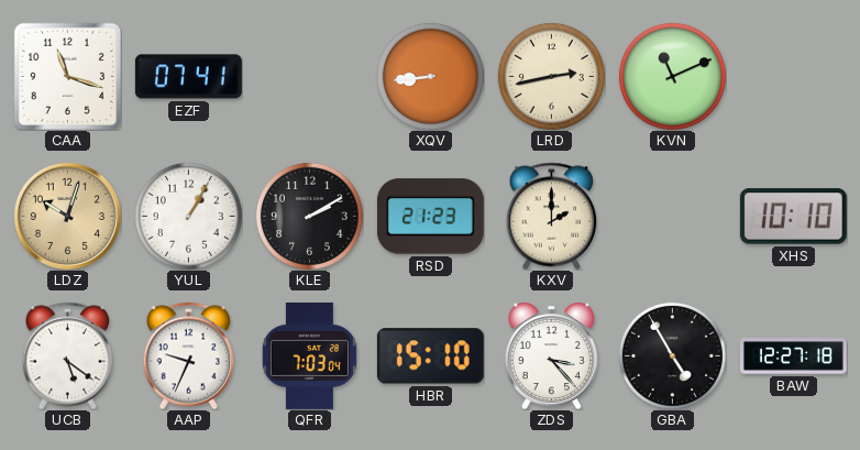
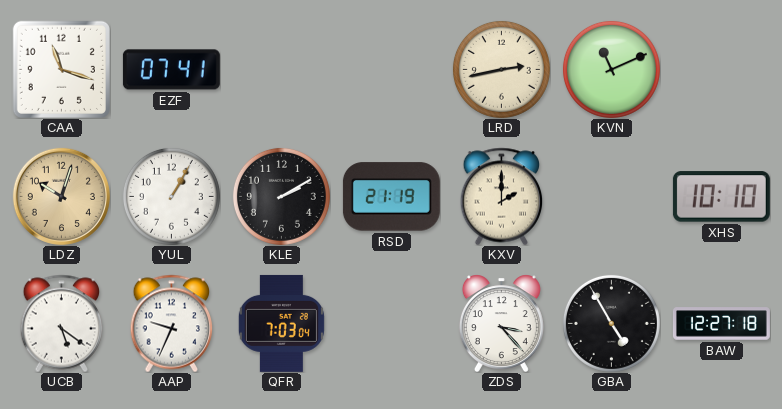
XQV: 8:44 -> none (430, 76)
RSD: 21:23 -> 21:19 (391, 197)
HBR: 15:10 -> none (430, 356)
